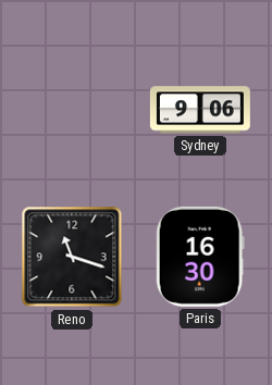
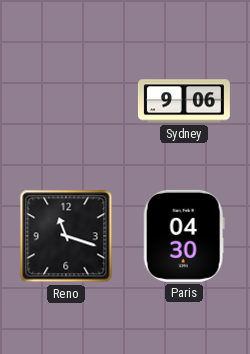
Paris: 16:30 -> 04:30 (184, 236)
